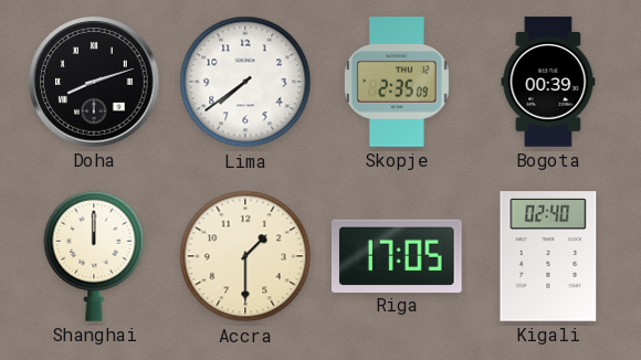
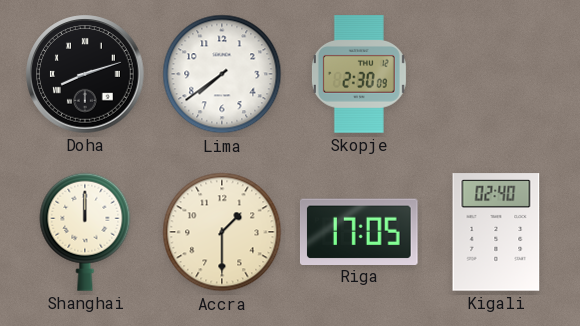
Skopje: 2:35 -> 2:30 (359, 74)
Bogota: 00:39 -> none (548, 82)
